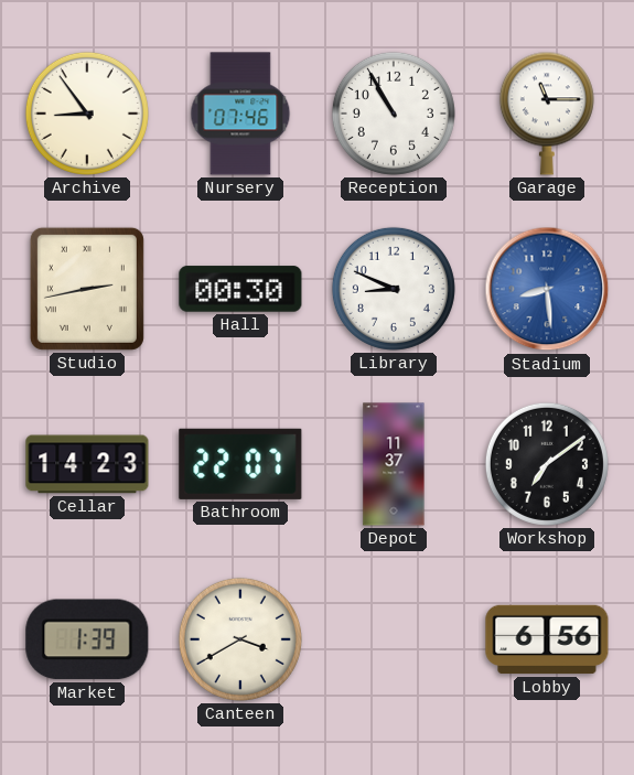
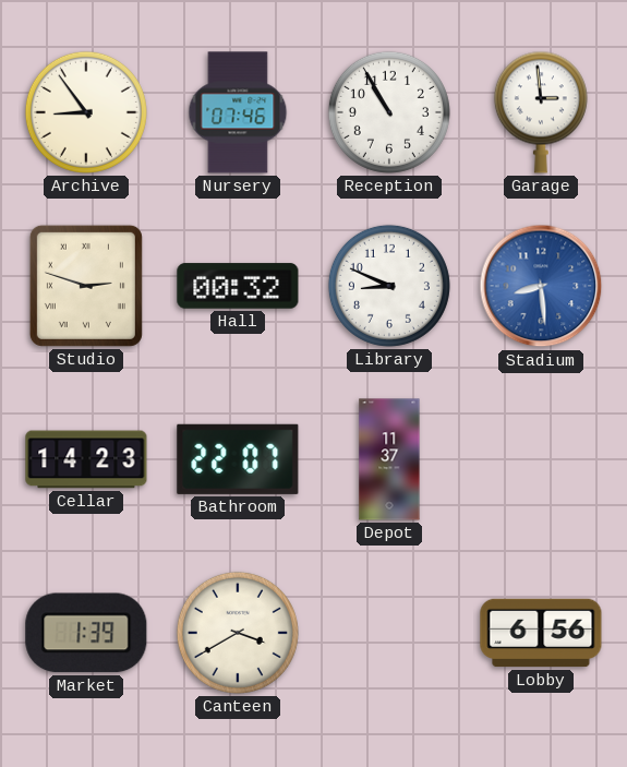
Garage: 11:15 -> 2:59 (541, 112)
Studio: 2:43 -> 2:48 (86, 286)
Hall: 00:30 -> 00:32 (238, 286)
Workshop: 7:09 -> none (547, 464)
